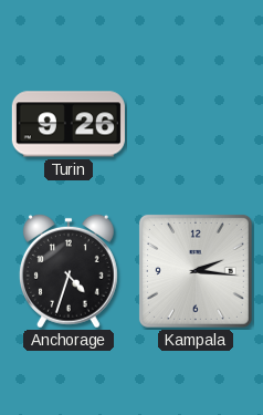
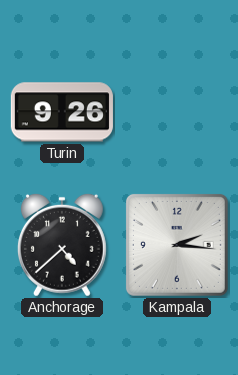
Anchorage: 4:33 -> 4:38 (62, 245)
